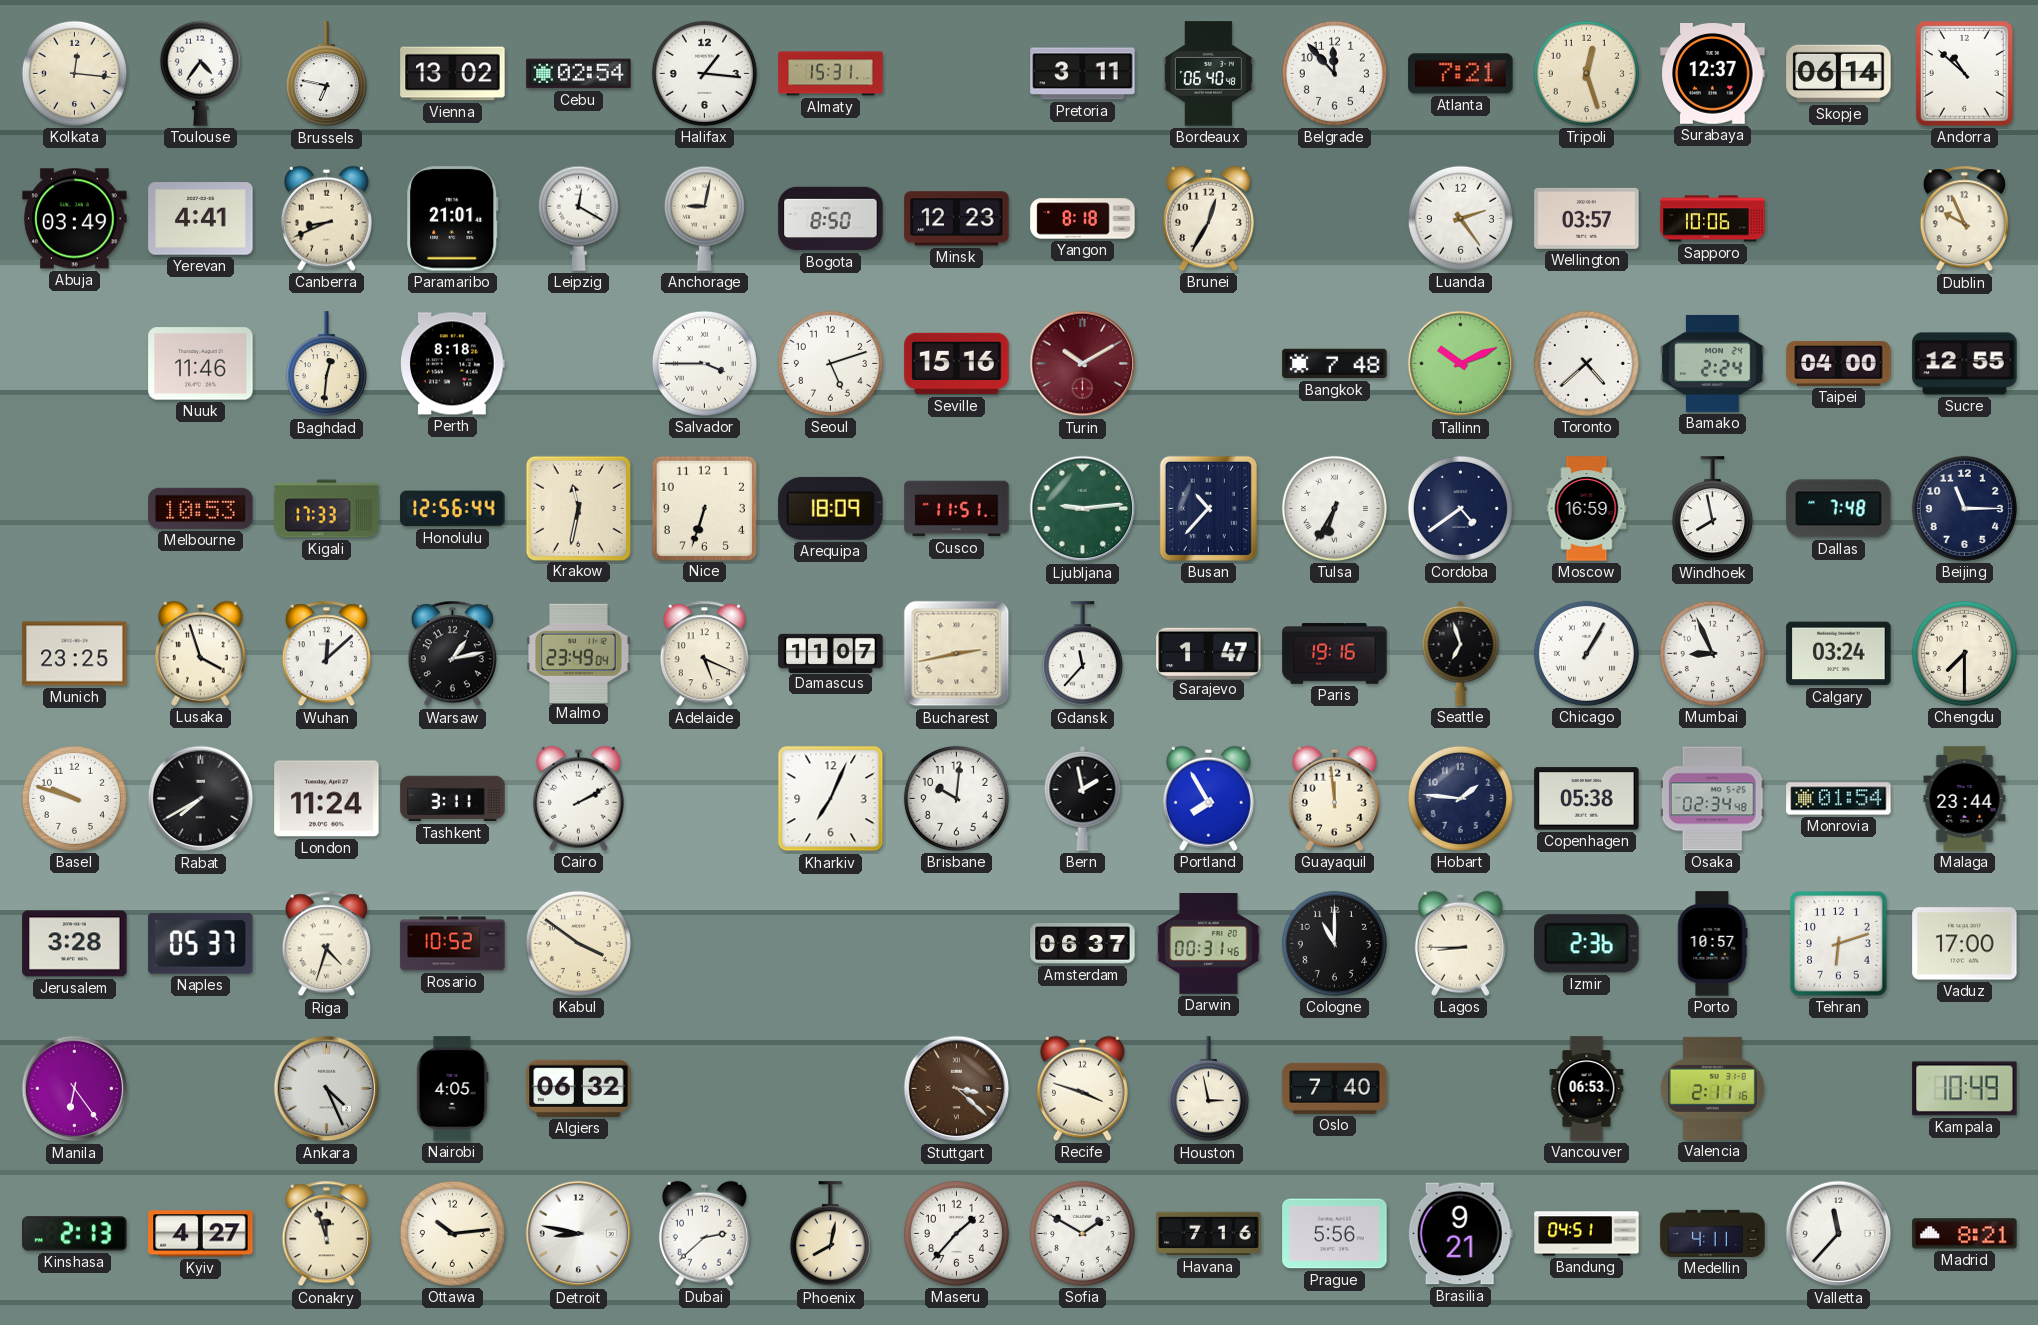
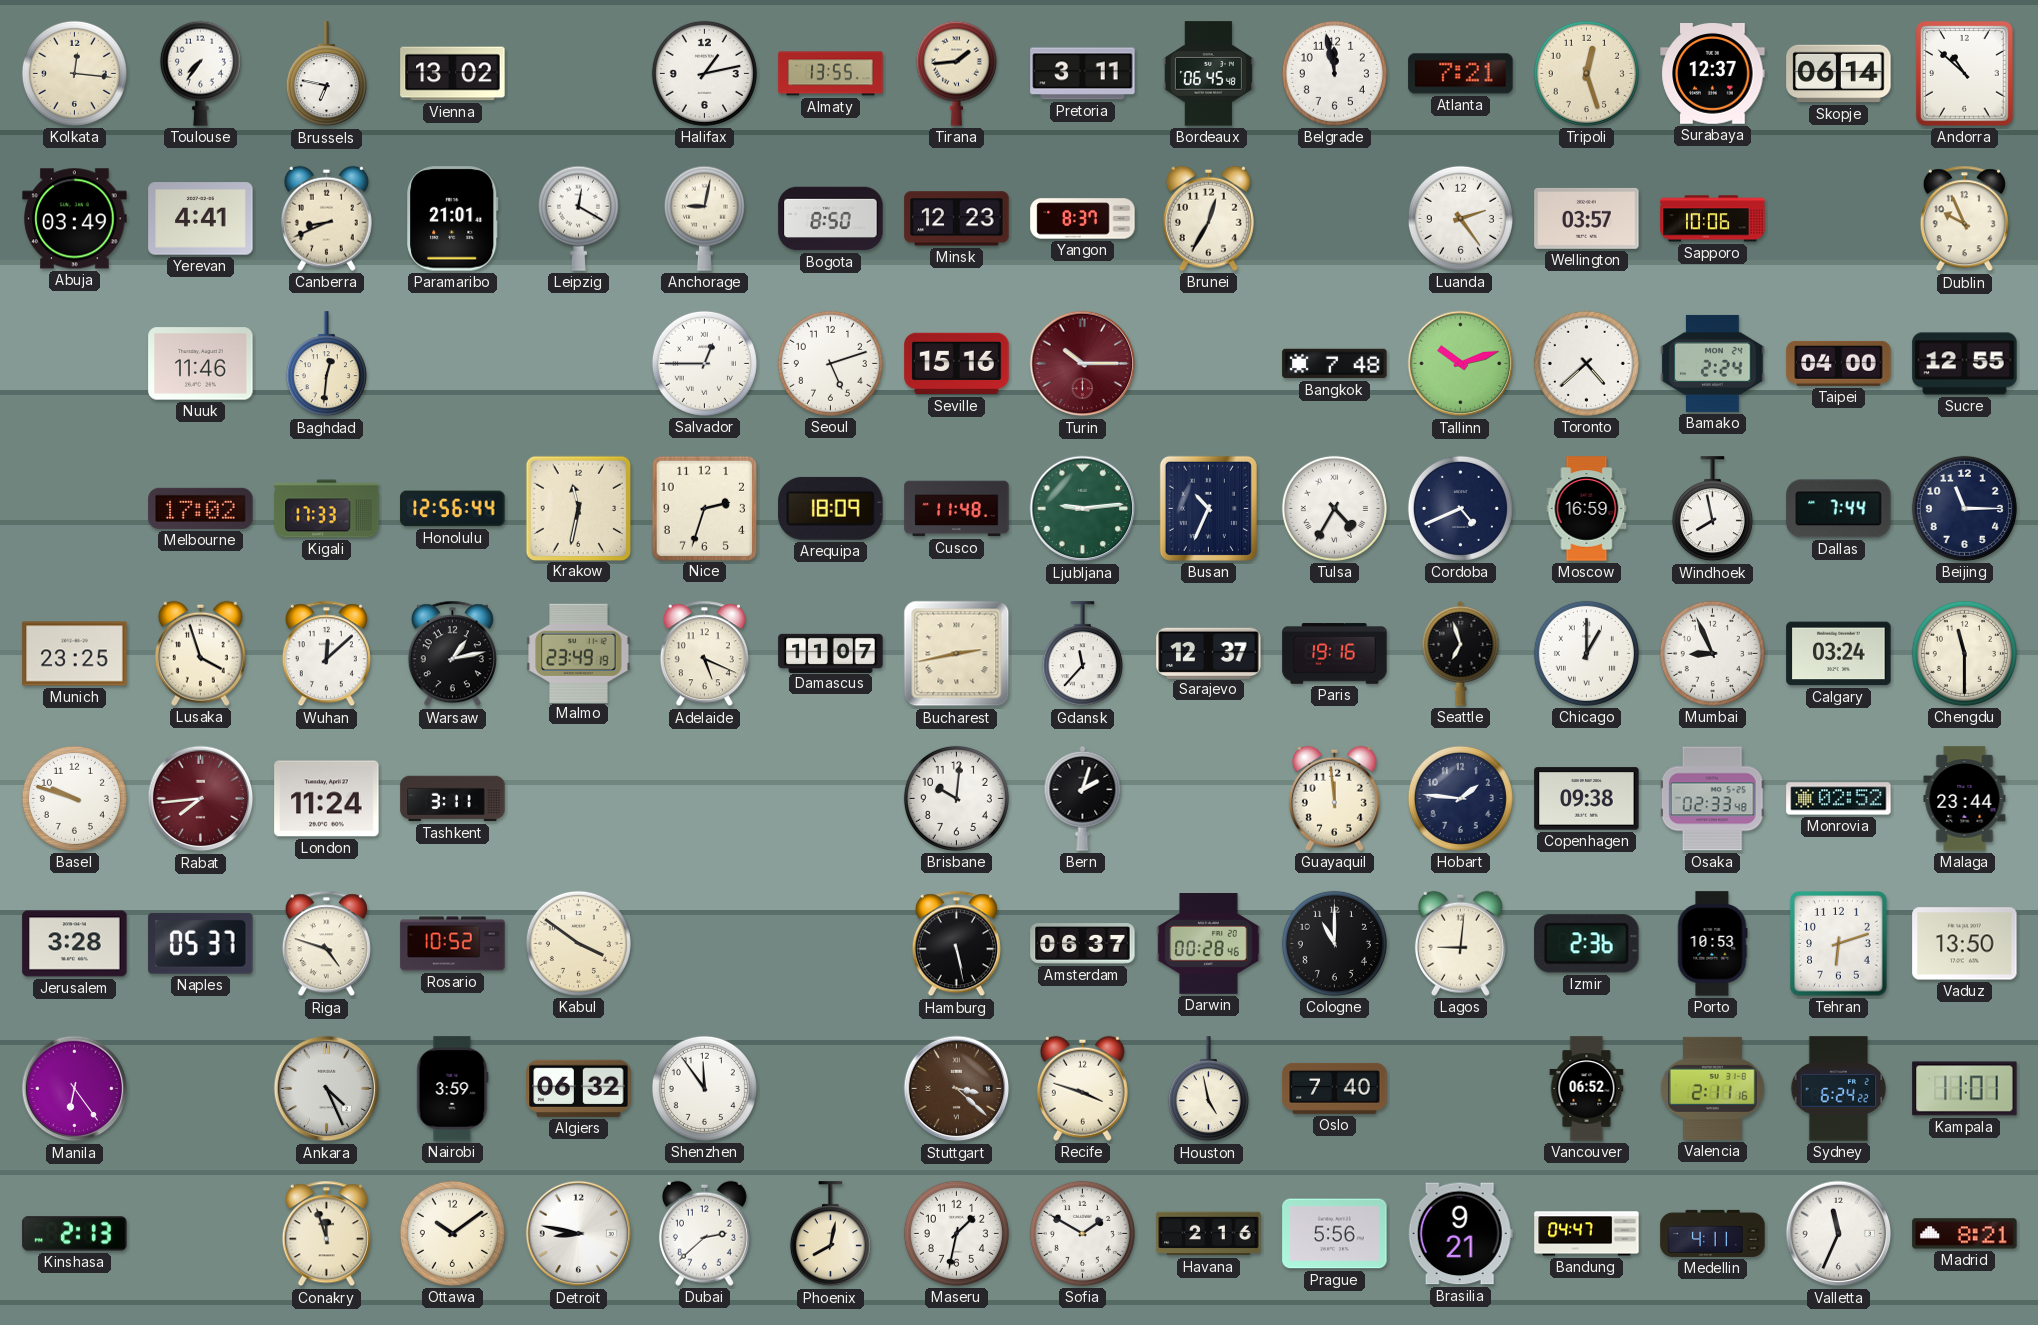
Toulouse: 4:36 -> 7:36 (200, 73)
Cebu: 02:54 -> none (579, 74)
Halifax: 1:16 -> 1:13 (704, 73)
Almaty: 15:31 -> 13:55 (831, 74)
Tirana: none -> 1:44 (956, 73)
Bordeaux: 06:40 -> 06:45 (1208, 74)
Belgrade: 11:53 -> 11:58 (1334, 73)
Yangon: 8:18 -> 8:37 (1083, 219)
Perth: 8:18 -> none (453, 364)
Salvador: 3:45 -> 12:45 (704, 363)
Turin: 10:10 -> 10:15 (1083, 364)
Tallinn: 10:11 -> 10:12 (1461, 364)
Melbourne: 10:53 -> 17:02 (201, 508)
Nice: 6:33 -> 2:33 (704, 508)
Cusco: 11:51 -> 11:48 (957, 509)
Busan: 10:37 -> 10:34 (1208, 508)
Tulsa: 6:35 -> 4:35 (1334, 508)
Cordoba: 4:39 -> 4:41 (1460, 508)
Dallas: 7:48 -> 7:44 (1839, 509)
Malmo: 23:49:04 -> 23:49:19 (579, 653)
Sarajevo: 1:47 -> 12:37 (1209, 653)
Chicago: 1:05 -> 1:00 (1586, 653)
Chengdu: 7:30 -> 11:30 (1964, 653)
Rabat: 7:40 -> 7:44 (201, 799)
Rabat dial: black -> burgundy (201, 799)
Cairo: 2:10 -> none (578, 798)
Kharkiv: 7:04 -> none (831, 799)
Bern: 1:58 -> 2:03 (1083, 798)
Portland: 7:55 -> none (1208, 798)
Copenhagen: 05:38 -> 09:38 (1587, 799)
Osaka: 02:34 -> 02:33 (1712, 799)
Monrovia: 01:54 -> 02:52 (1839, 799)
Riga: 4:33 -> 4:48 (326, 944)
Hamburg: none -> 5:28 (956, 944)
Darwin: 00:31 -> 00:28 (1209, 944)
Lagos: 8:45 -> 9:01 (1460, 943)
Porto: 10:57 -> 10:53 (1712, 944)
Vaduz: 17:00 -> 13:50 (1965, 944)
Nairobi: 4:05 -> 3:59 (453, 1089)
Shenzhen: none -> 11:54 (704, 1088)
Houston: 2:58 -> 4:58 (1208, 1089)
Vancouver: 06:53 -> 06:52 (1587, 1089)
Sydney: none -> 6:24 (1839, 1089)
Kampala: 10:49 -> 11:01 (1965, 1089)
Kyiv: 4:27 -> none (201, 1234)
Ottawa: 10:14 -> 10:09 (452, 1233)
Maseru: 1:37 -> 1:32 (956, 1233)
Havana: 7:16 -> 2:16 (1209, 1234)
Bandung: 04:51 -> 04:47 (1587, 1234)
Valletta: 11:37 -> 11:34 (1839, 1234)
